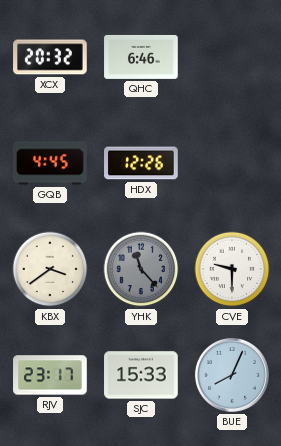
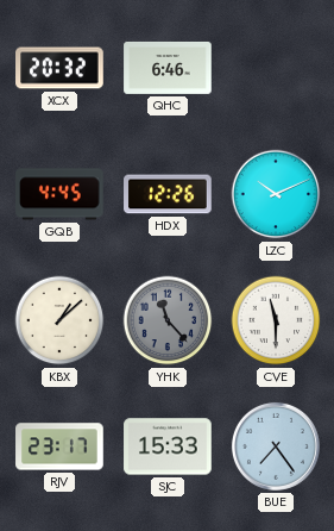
LZC: none -> 10:11 (276, 194)
KBX: 3:39 -> 1:08 (59, 320)
CVE: 9:30 -> 11:30 (276, 320)
BUE: 8:04 -> 7:24 (276, 446)
